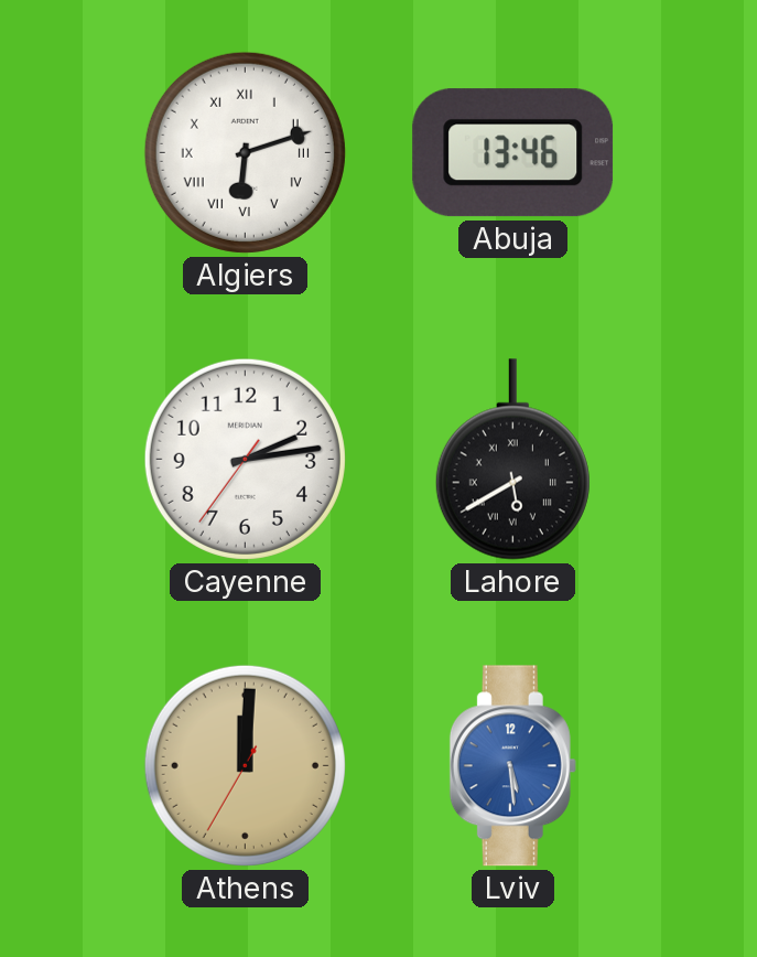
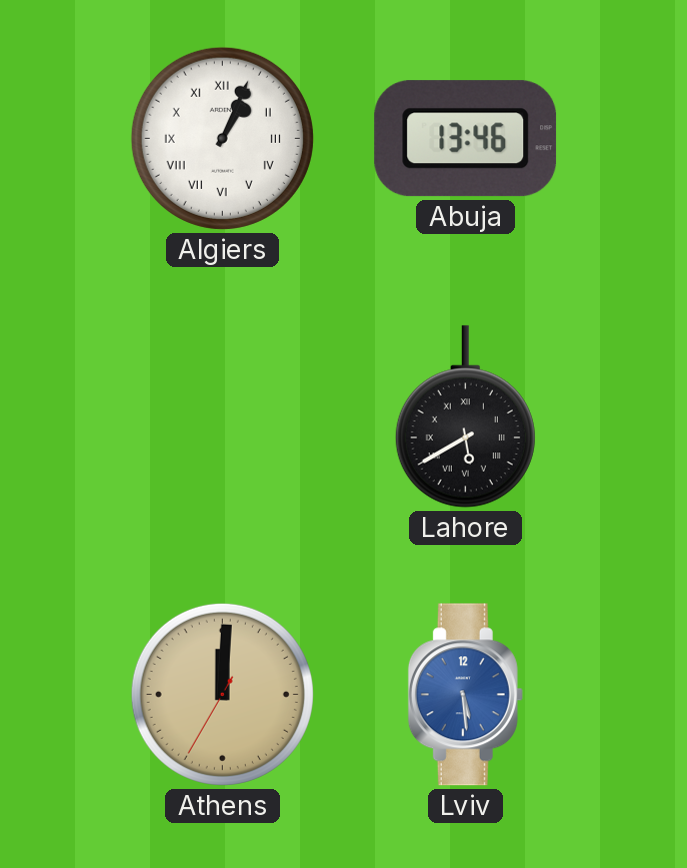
Algiers: 6:12 -> 1:04 (222, 138)
Cayenne: 2:13 -> none (245, 459)
